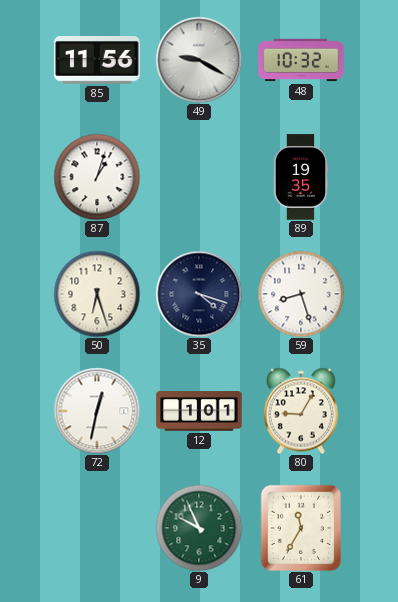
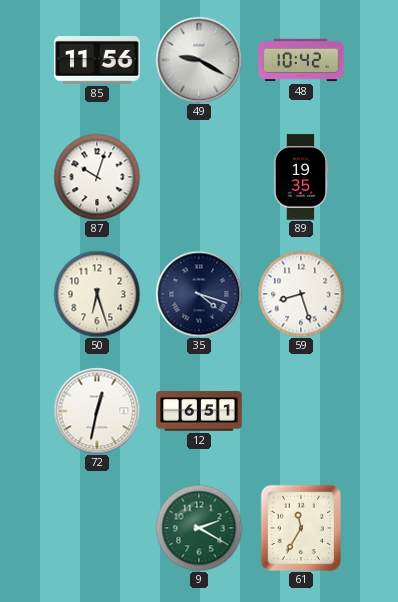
48: 10:32 -> 10:42 (301, 60)
87: 1:03 -> 10:03 (97, 177)
12: 1:01 -> 6:51 (199, 411)
80: 9:05 -> none (301, 411)
9: 9:56 -> 2:20 (199, 528)
